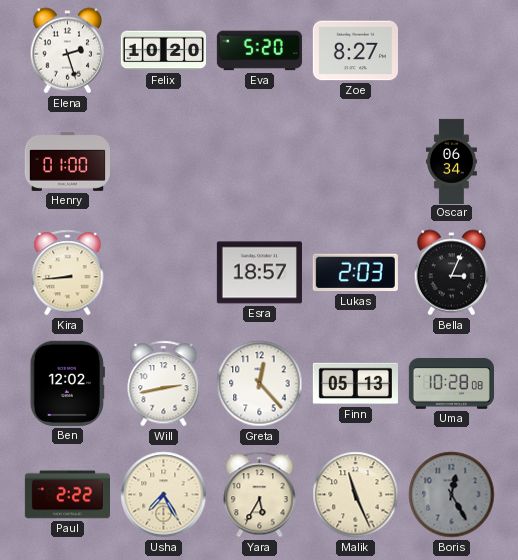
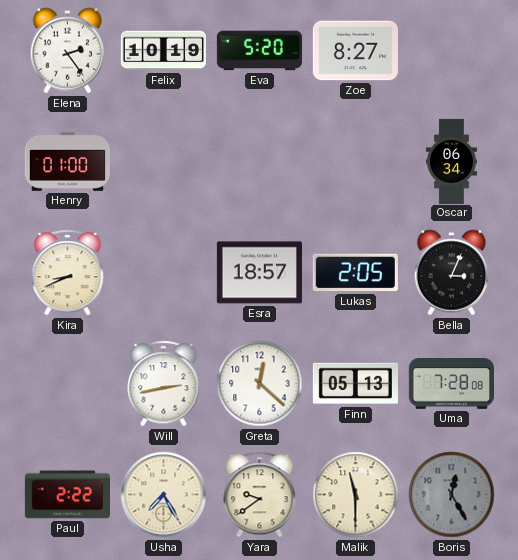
Elena: 2:27 -> 2:24 (68, 51)
Felix: 10:20 -> 10:19 (163, 51)
Kira: 8:44 -> 8:41 (68, 273)
Lukas: 2:03 -> 2:05 (355, 273)
Ben: 12:02 -> none (67, 383)
Greta: 12:23 -> 12:22 (260, 384)
Uma: 10:28 -> 7:28 (451, 384)
Yara: 5:35 -> 9:39 (260, 495)
Malik: 11:26 -> 11:30 (356, 495)
